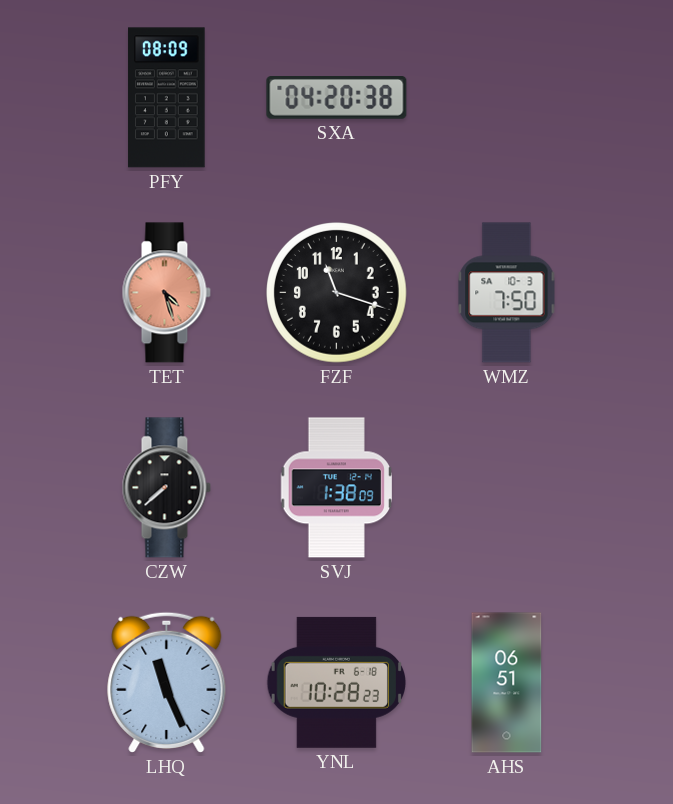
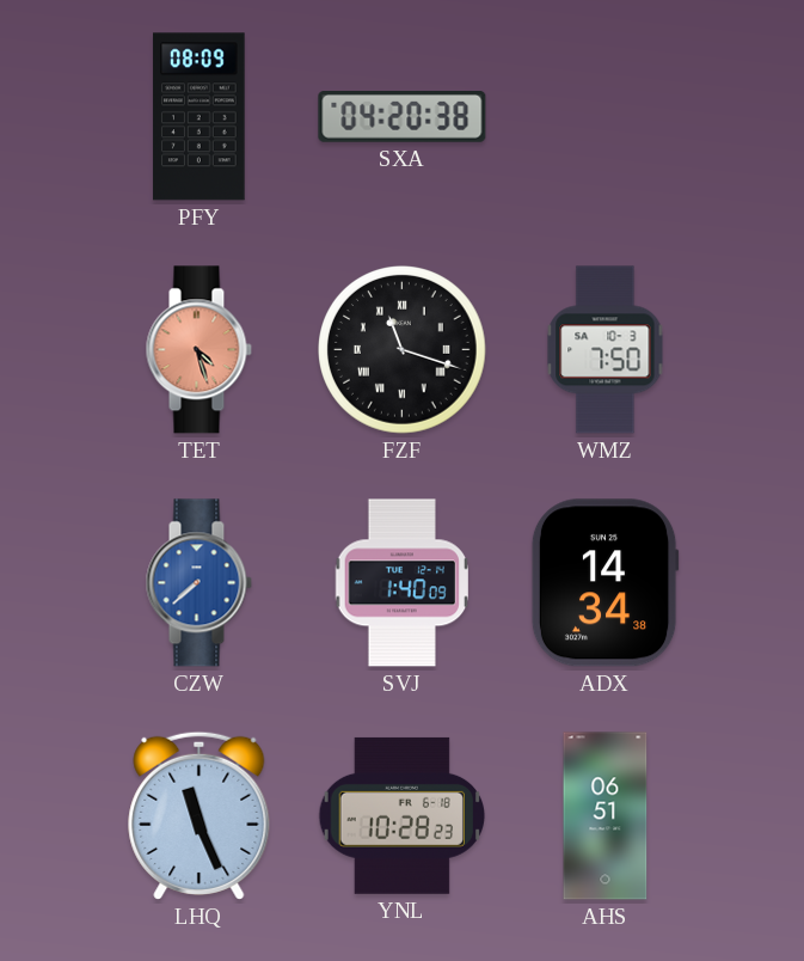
FZF numerals: Arabic -> Roman (403, 350)
CZW dial: black -> blue (198, 583)
SVJ: 1:38 -> 1:40 (401, 583)
ADX: none -> 14:34 (604, 583)
